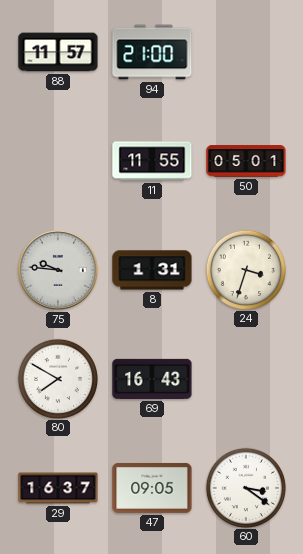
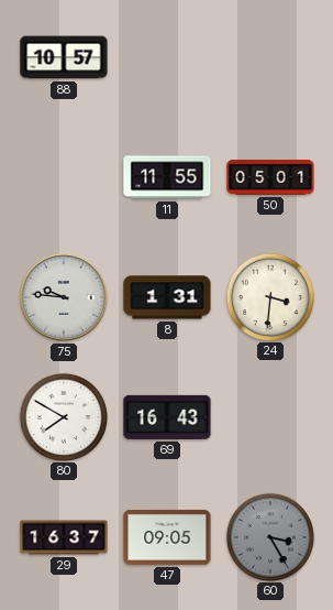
88: 11:57 -> 10:57 (64, 57)
94: 21:00 -> none (152, 52)
24: 3:33 -> 3:31 (269, 296)
60: 3:21 -> 3:25 (269, 536)
60 dial: white -> grey (269, 536)
